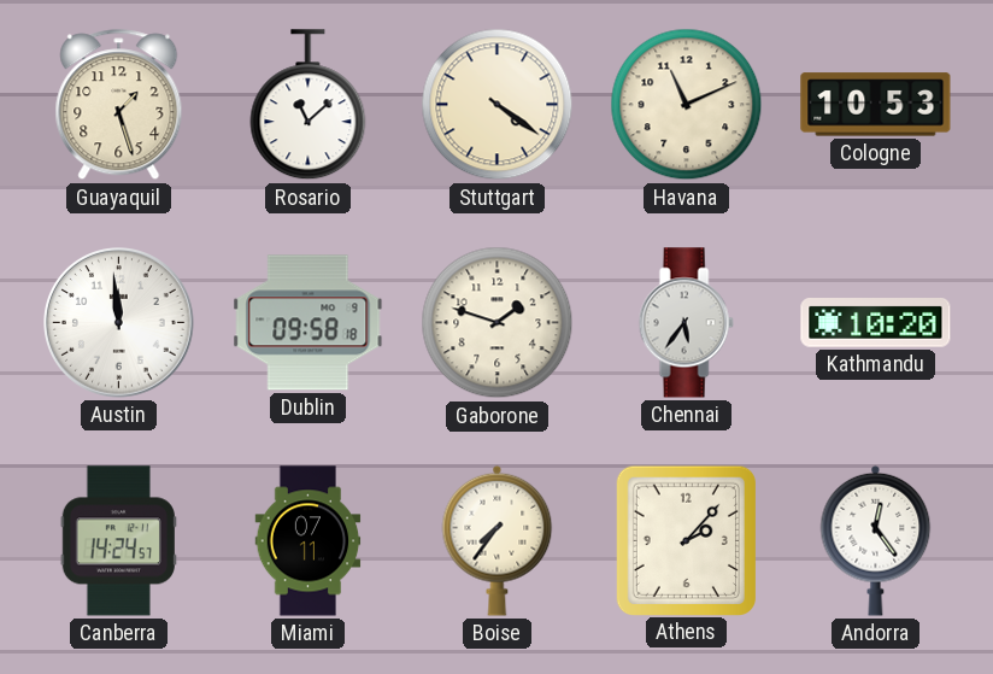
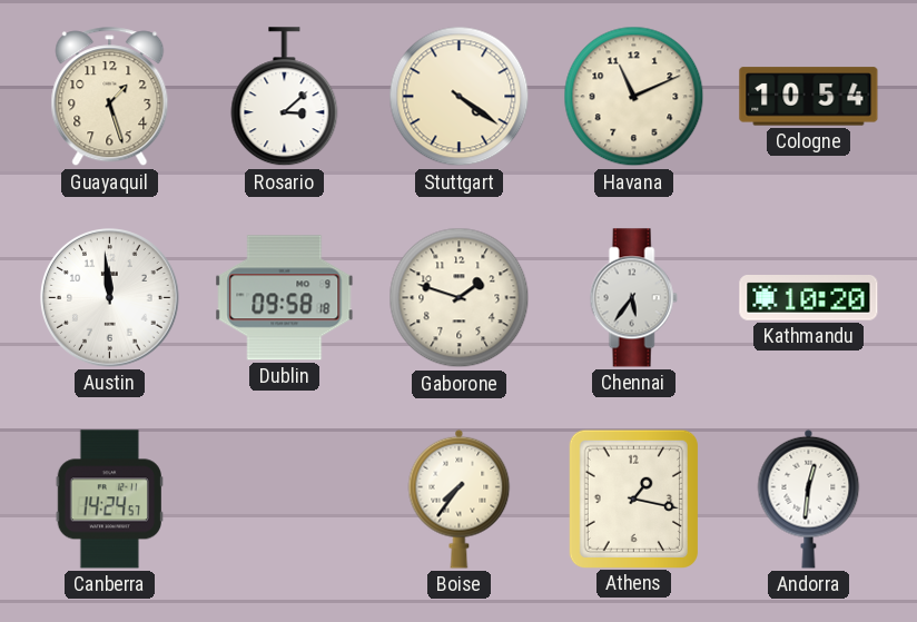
Rosario: 11:08 -> 3:08 (285, 97)
Cologne: 10:53 -> 10:54 (809, 97)
Miami: 07:11 -> none (309, 541)
Athens: 2:07 -> 1:17 (633, 498)
Andorra: 12:24 -> 12:31 (809, 498)
